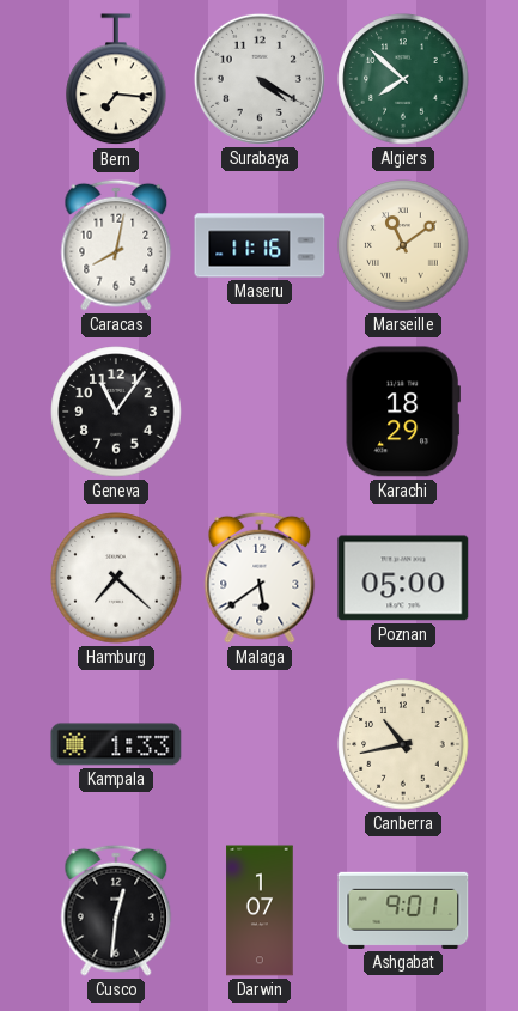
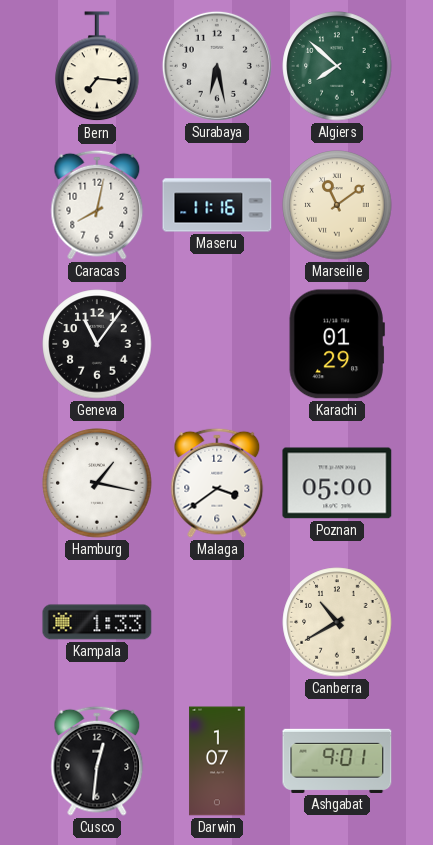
Surabaya: 4:20 -> 6:28 (217, 66)
Karachi: 18:29 -> 01:29 (337, 344)
Hamburg: 7:22 -> 1:17 (97, 483)
Malaga: 5:39 -> 3:39 (217, 483)
Canberra: 10:43 -> 10:40 (337, 622)
